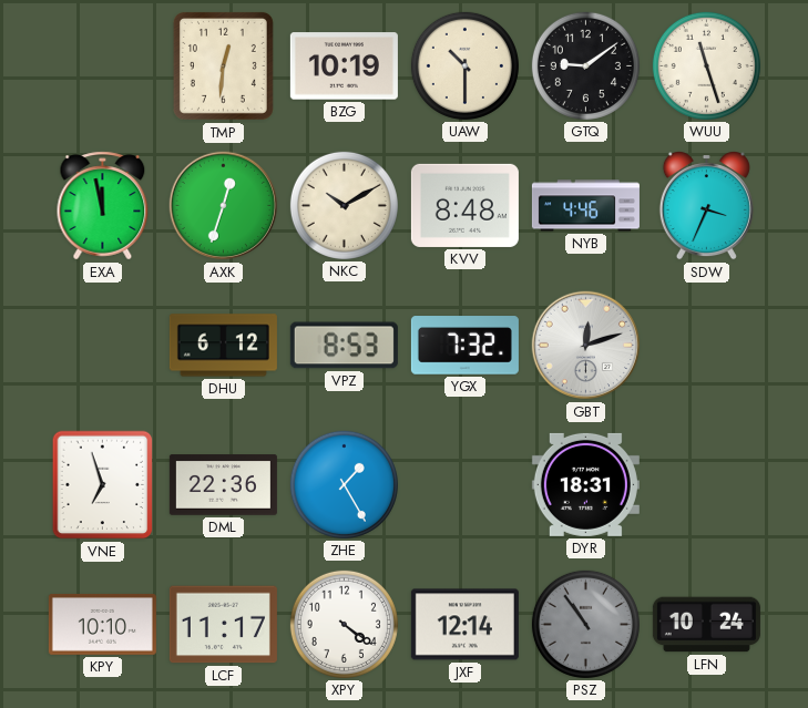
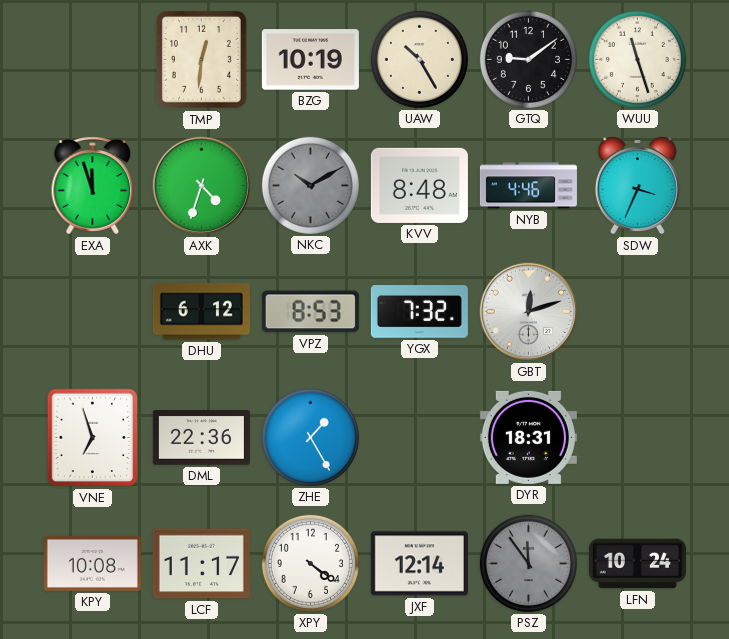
UAW: 10:30 -> 10:25 (419, 59)
EXA: 11:58 -> 11:57 (93, 186)
AXK: 12:33 -> 4:33 (202, 186)
NKC dial: cream -> grey (310, 185)
KPY: 10:10 -> 10:08 (92, 563)
PSZ: 10:54 -> 11:54 (528, 563)
